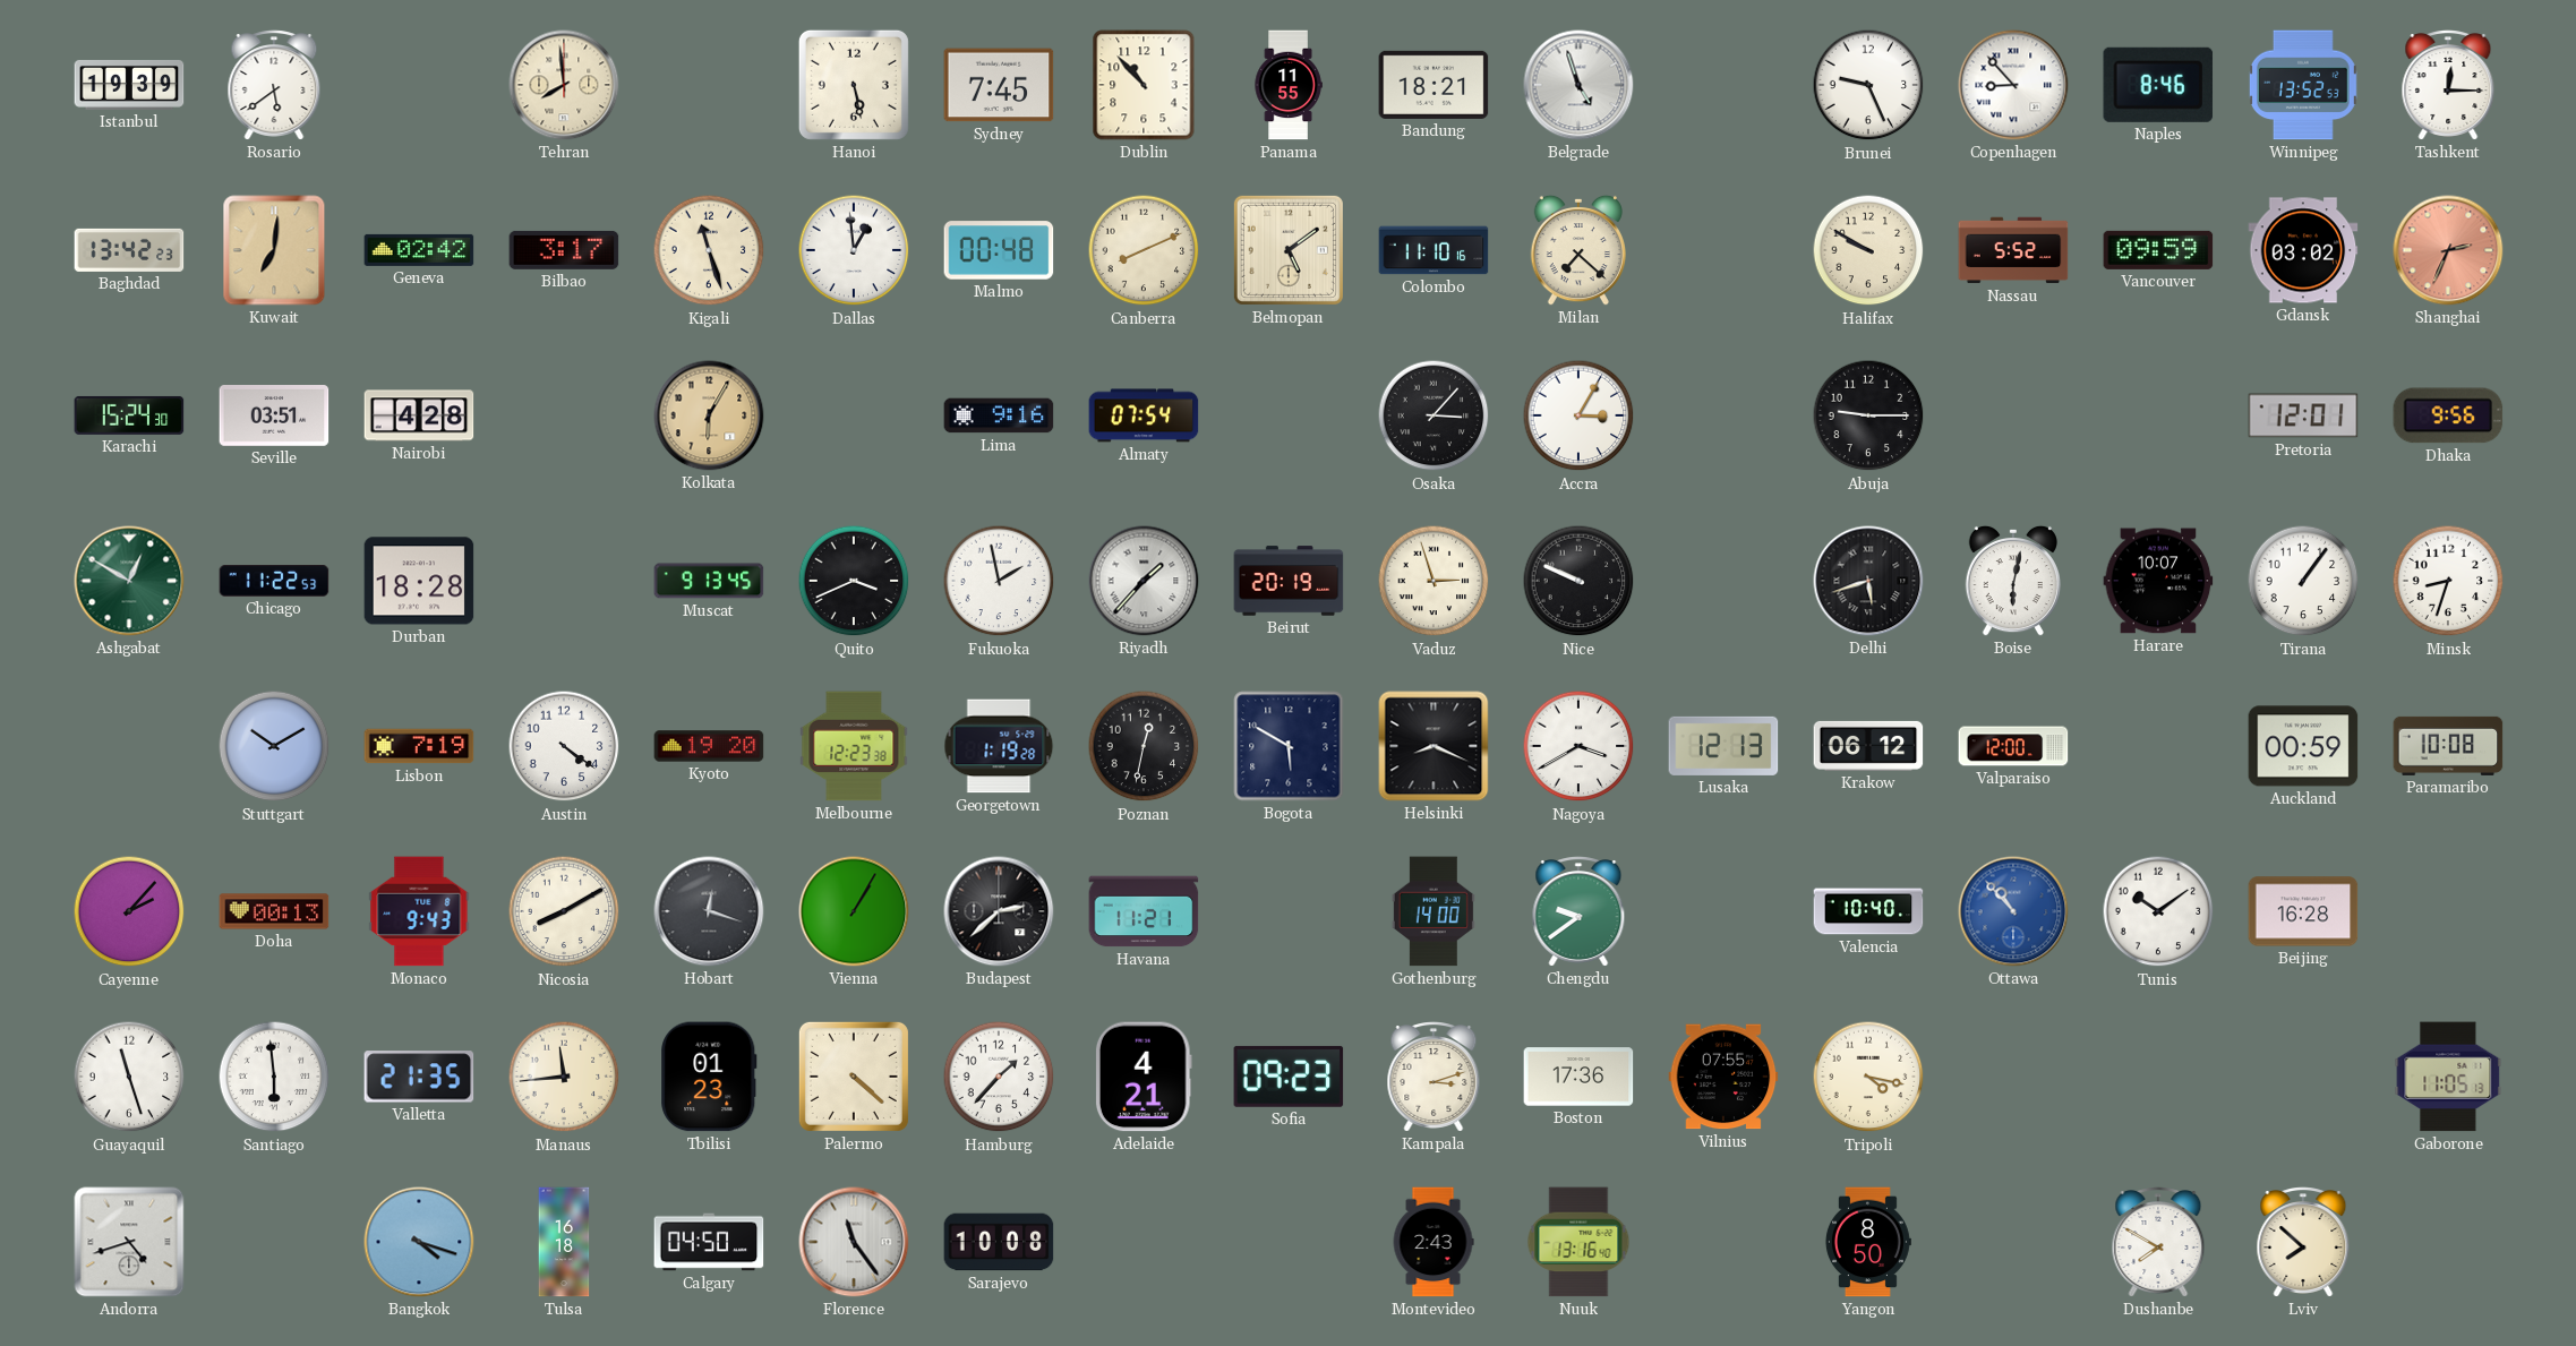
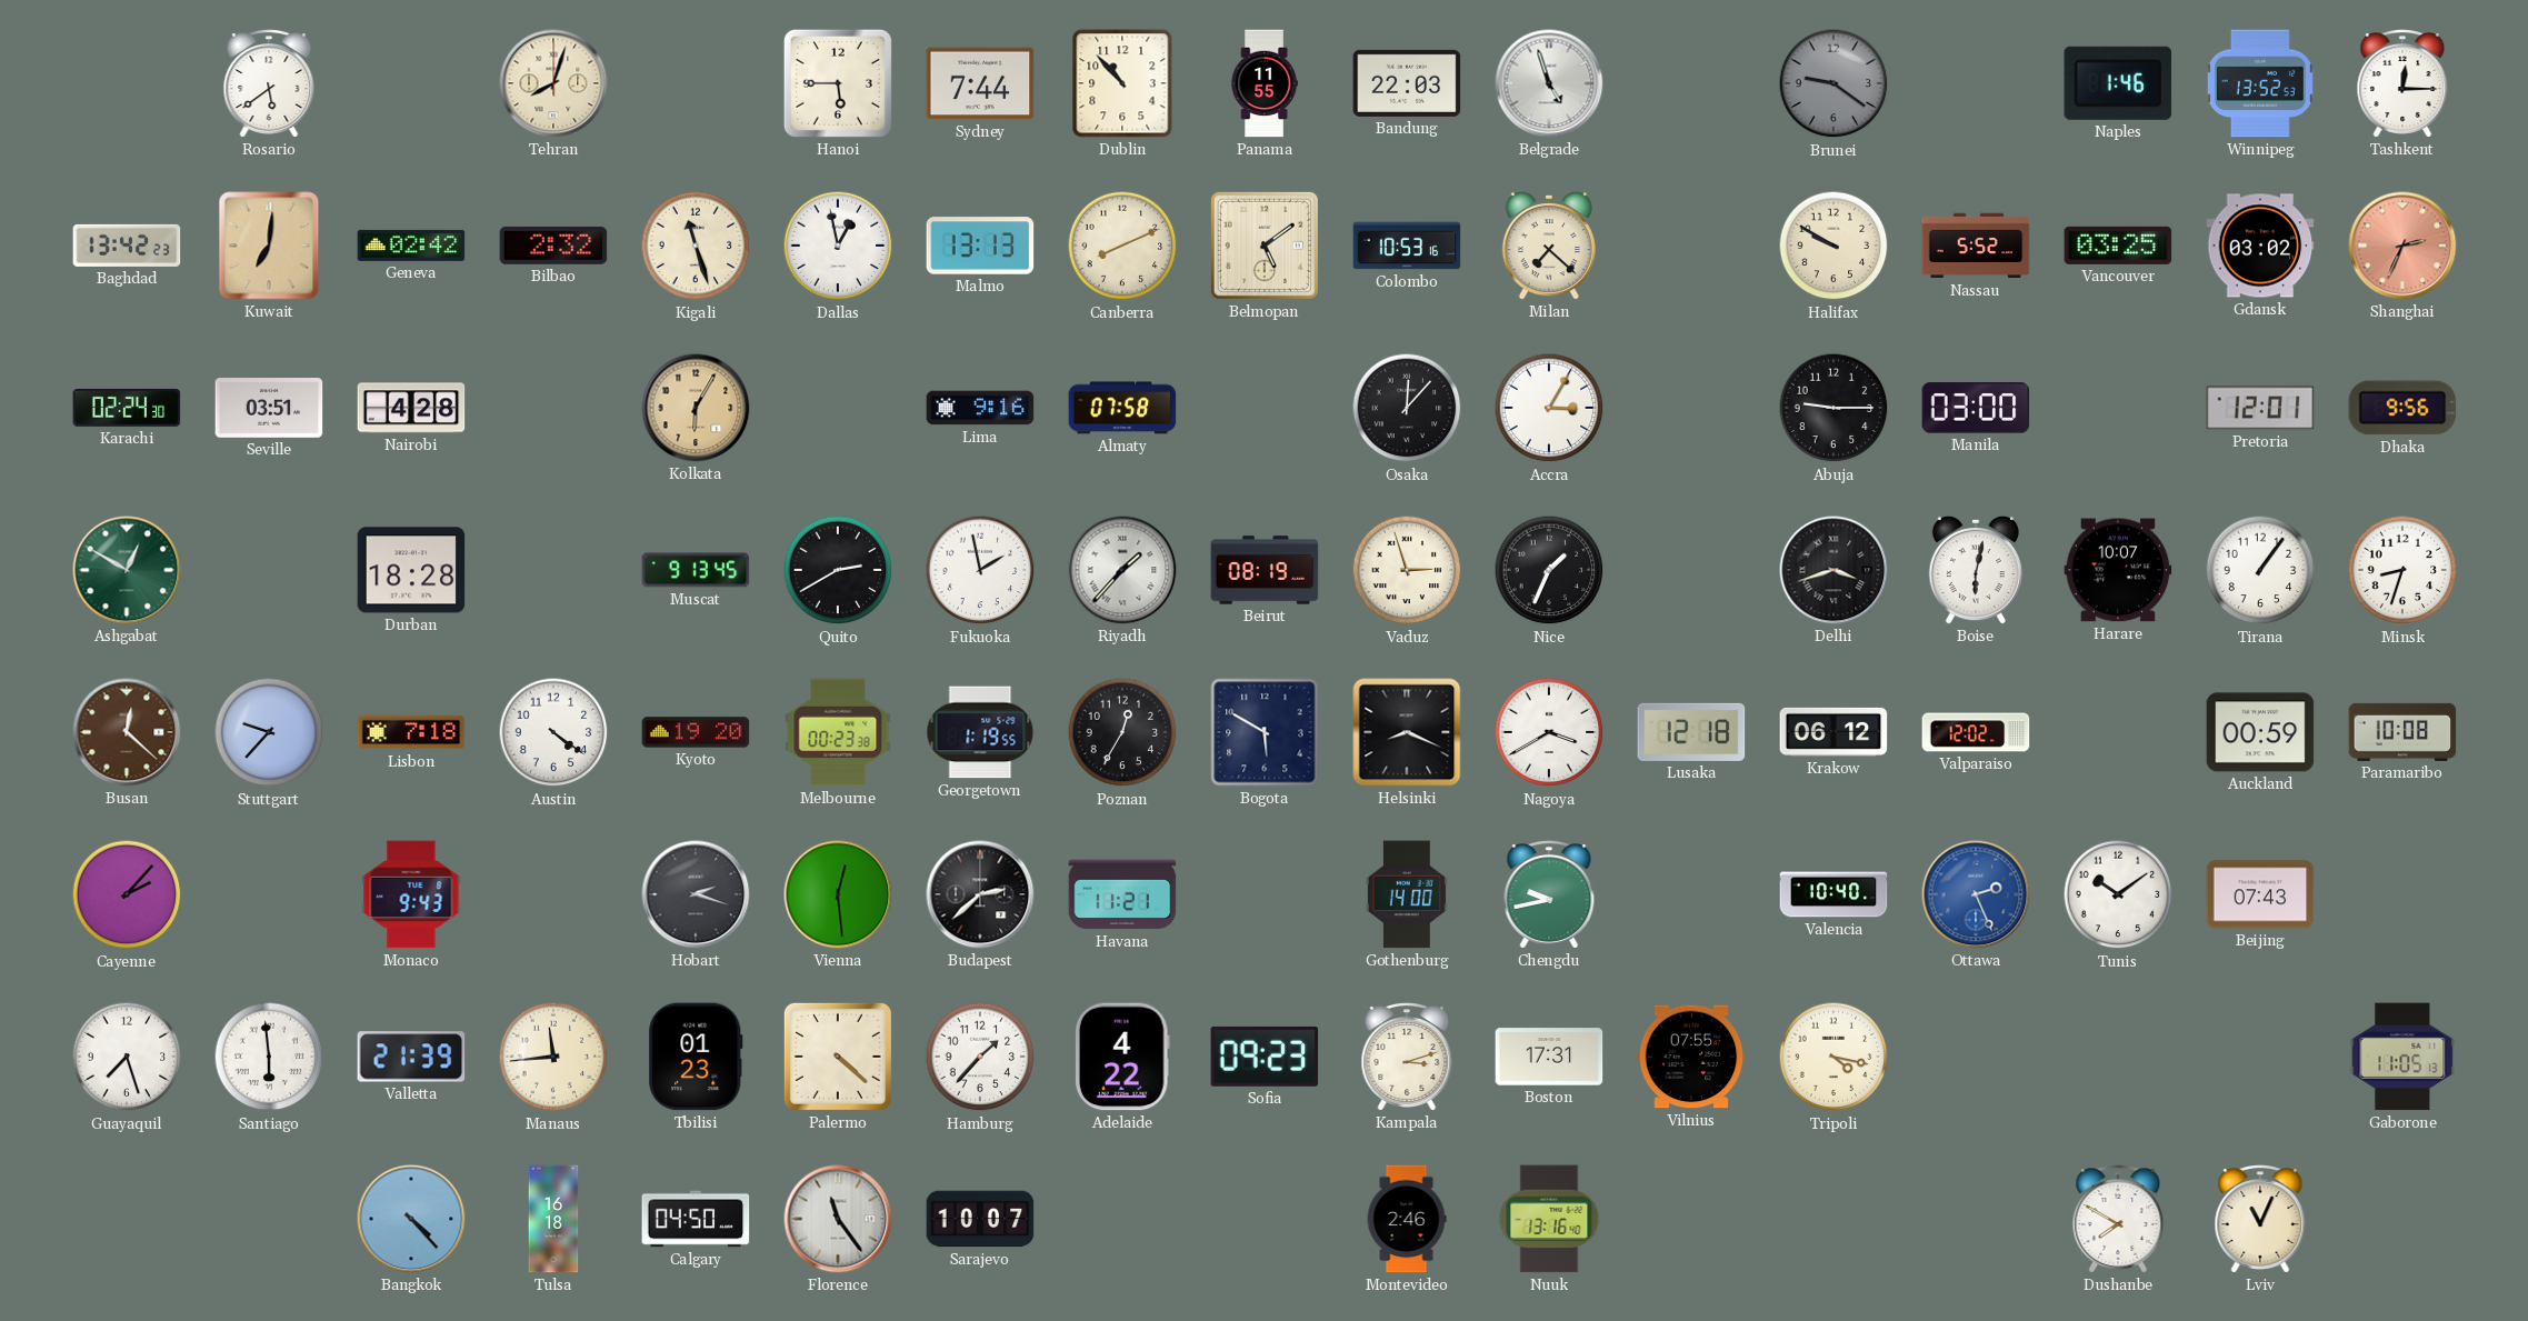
Istanbul: 19:39 -> none (129, 85)
Tehran: 7:59 -> 8:03 (553, 83)
Hanoi: 5:28 -> 5:45 (838, 83)
Sydney: 7:45 -> 7:44 (980, 83)
Bandung: 18:21 -> 22:03 (1407, 83)
Brunei: 9:26 -> 9:21 (1833, 83)
Brunei dial: white -> grey (1833, 83)
Copenhagen: 8:53 -> none (2013, 85)
Naples: 8:46 -> 1:46 (2118, 83)
Bilbao: 3:17 -> 2:32 (553, 246)
Dallas: 12:59 -> 12:58 (838, 246)
Malmo: 00:48 -> 13:13 (980, 246)
Colombo: 11:10 -> 10:53 (1407, 246)
Vancouver: 09:59 -> 03:25 (2118, 246)
Karachi: 15:24 -> 02:24 (127, 408)
Almaty: 07:54 -> 07:58 (1122, 408)
Osaka: 3:07 -> 12:07 (1407, 408)
Manila: none -> 03:00 (1976, 408)
Chicago: 11:22 -> none (274, 582)
Quito: 3:41 -> 2:40 (838, 570)
Beirut: 20:19 -> 08:19 (1265, 570)
Nice: 9:49 -> 1:34 (1549, 570)
Delhi: 5:42 -> 3:42 (1833, 570)
Busan: none -> 12:22 (127, 732)
Stuttgart: 10:10 -> 9:37 (269, 732)
Lisbon: 7:19 -> 7:18 (411, 732)
Melbourne: 12:23 -> 00:23 (838, 732)
Georgetown: 1:19:28 -> 1:19:55 (980, 732)
Poznan: 12:32 -> 12:35 (1122, 732)
Lusaka: 12:13 -> 12:18 (1691, 732)
Valparaiso: 12:00 -> 12:02 (1976, 732)
Doha: 00:13 -> none (274, 911)
Nicosia: 8:10 -> none (564, 911)
Hobart: 12:18 -> 2:18 (696, 894)
Vienna: 1:05 -> 12:29 (838, 894)
Chengdu: 9:39 -> 9:43 (1549, 894)
Ottawa: 10:53 -> 2:26 (1976, 894)
Beijing: 16:28 -> 07:43 (2260, 894)
Guayaquil: 11:27 -> 7:27 (127, 1057)
Valletta: 21:35 -> 21:39 (411, 1057)
Adelaide: 4:21 -> 4:22 (1122, 1057)
Boston: 17:36 -> 17:31 (1549, 1057)
Andorra: 4:42 -> none (129, 1242)
Bangkok: 4:18 -> 4:23 (411, 1219)
Sarajevo: 10:08 -> 10:07 (980, 1219)
Montevideo: 2:43 -> 2:46 (1407, 1219)
Yangon: 8:50 -> none (1867, 1242)
Lviv: 7:52 -> 11:04 (2260, 1219)
